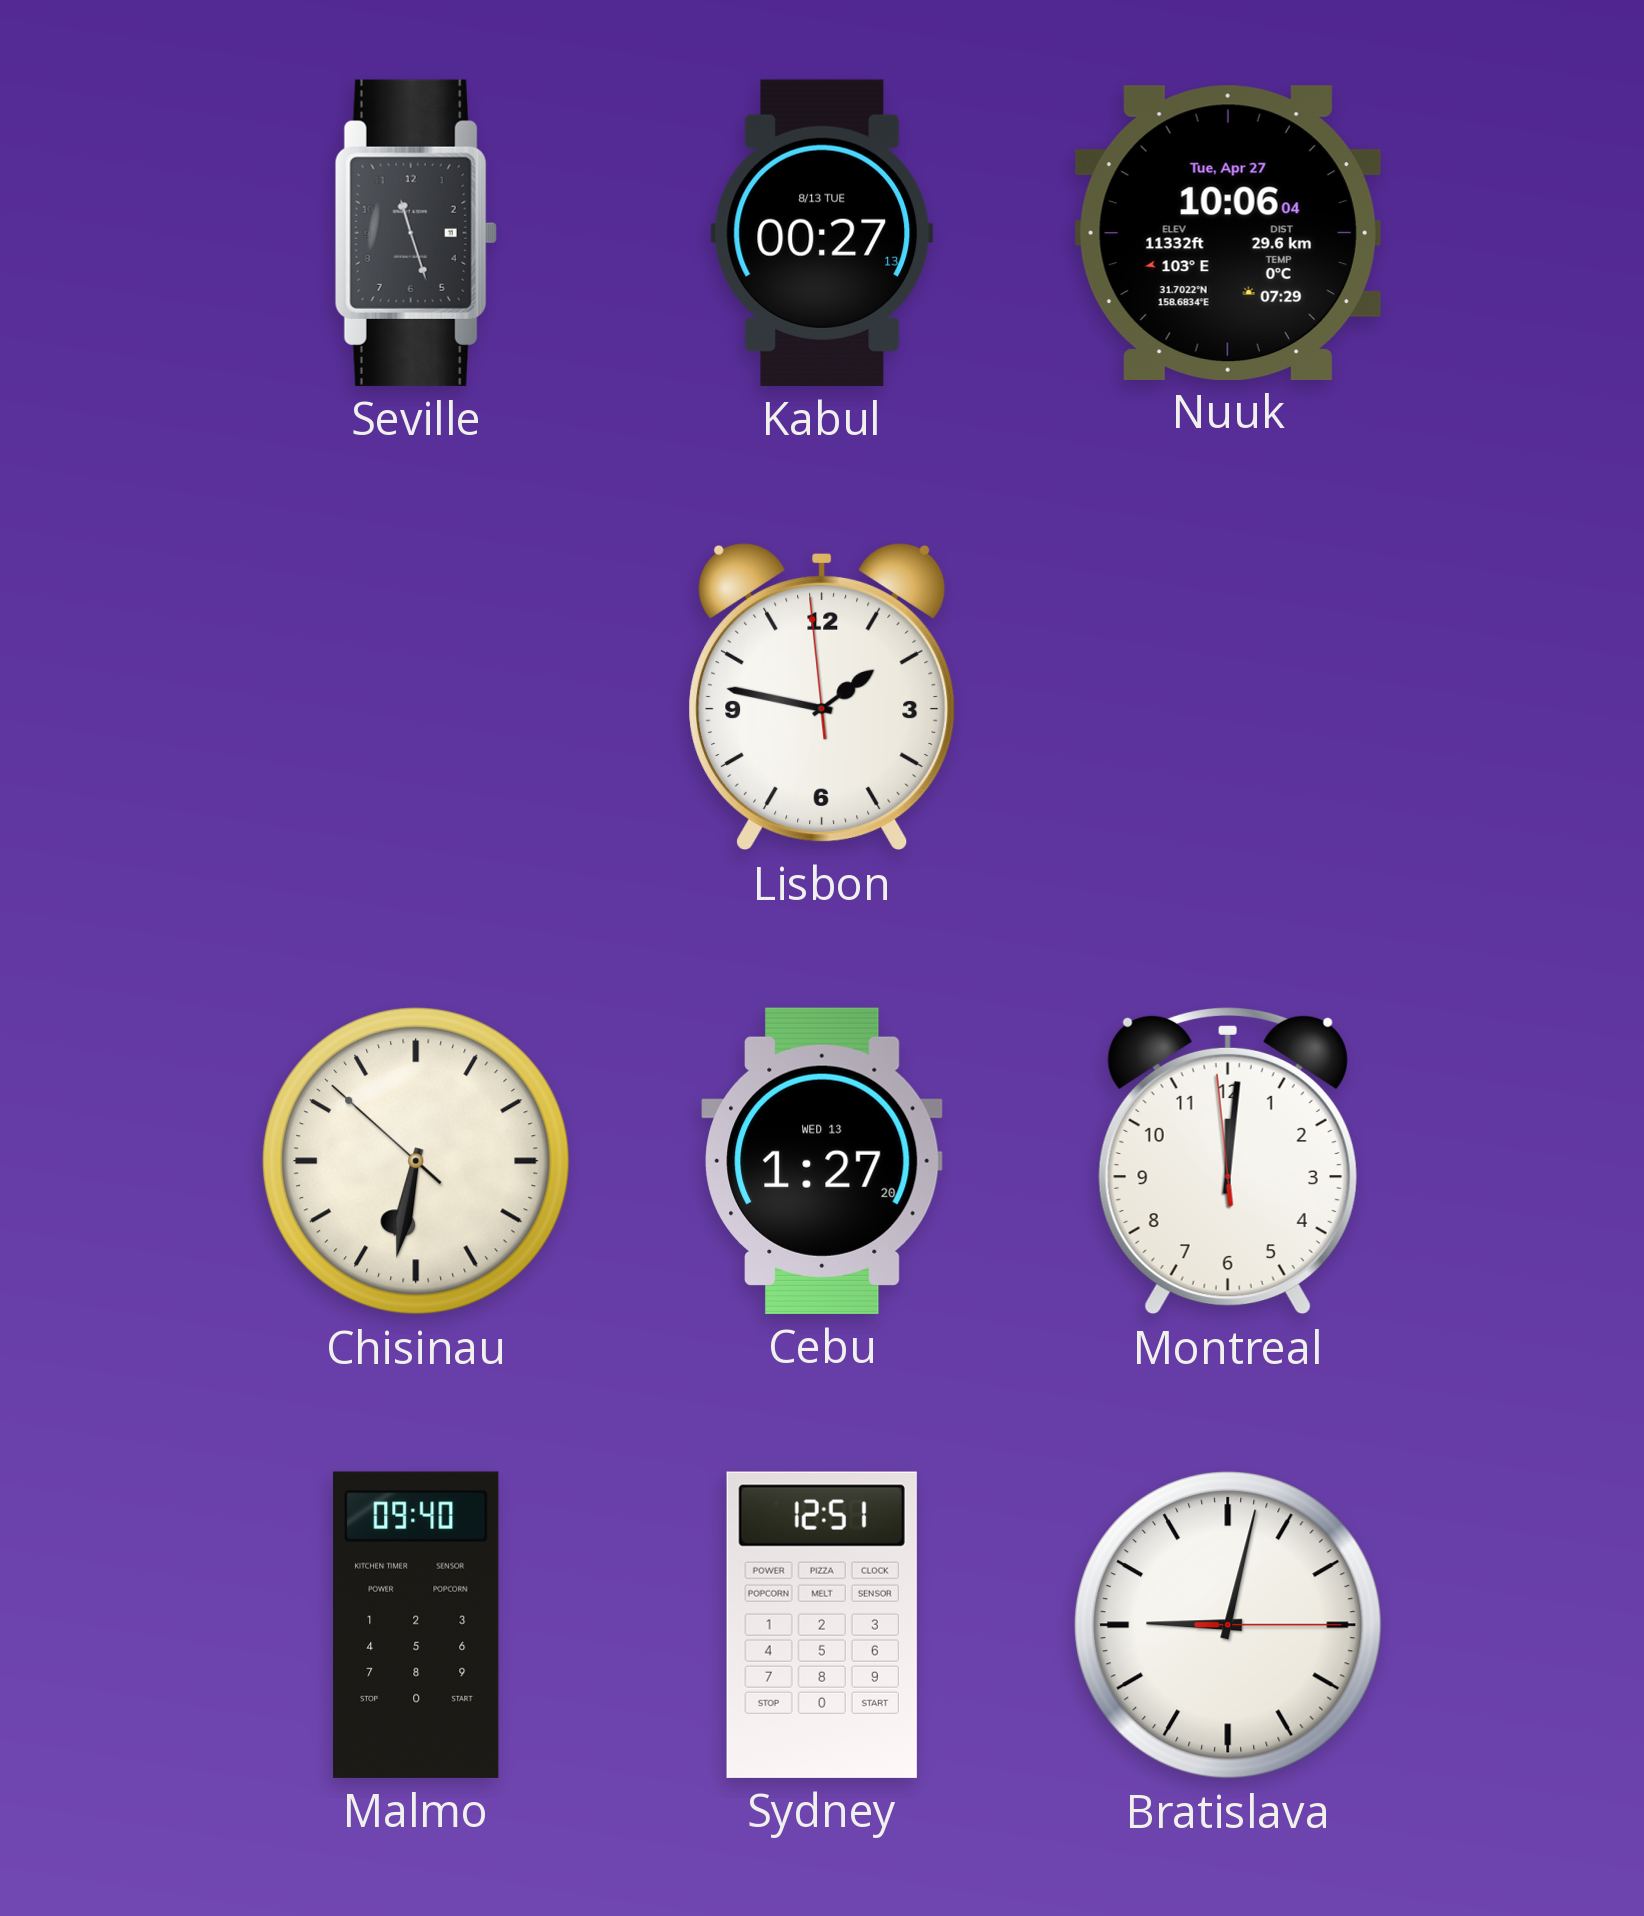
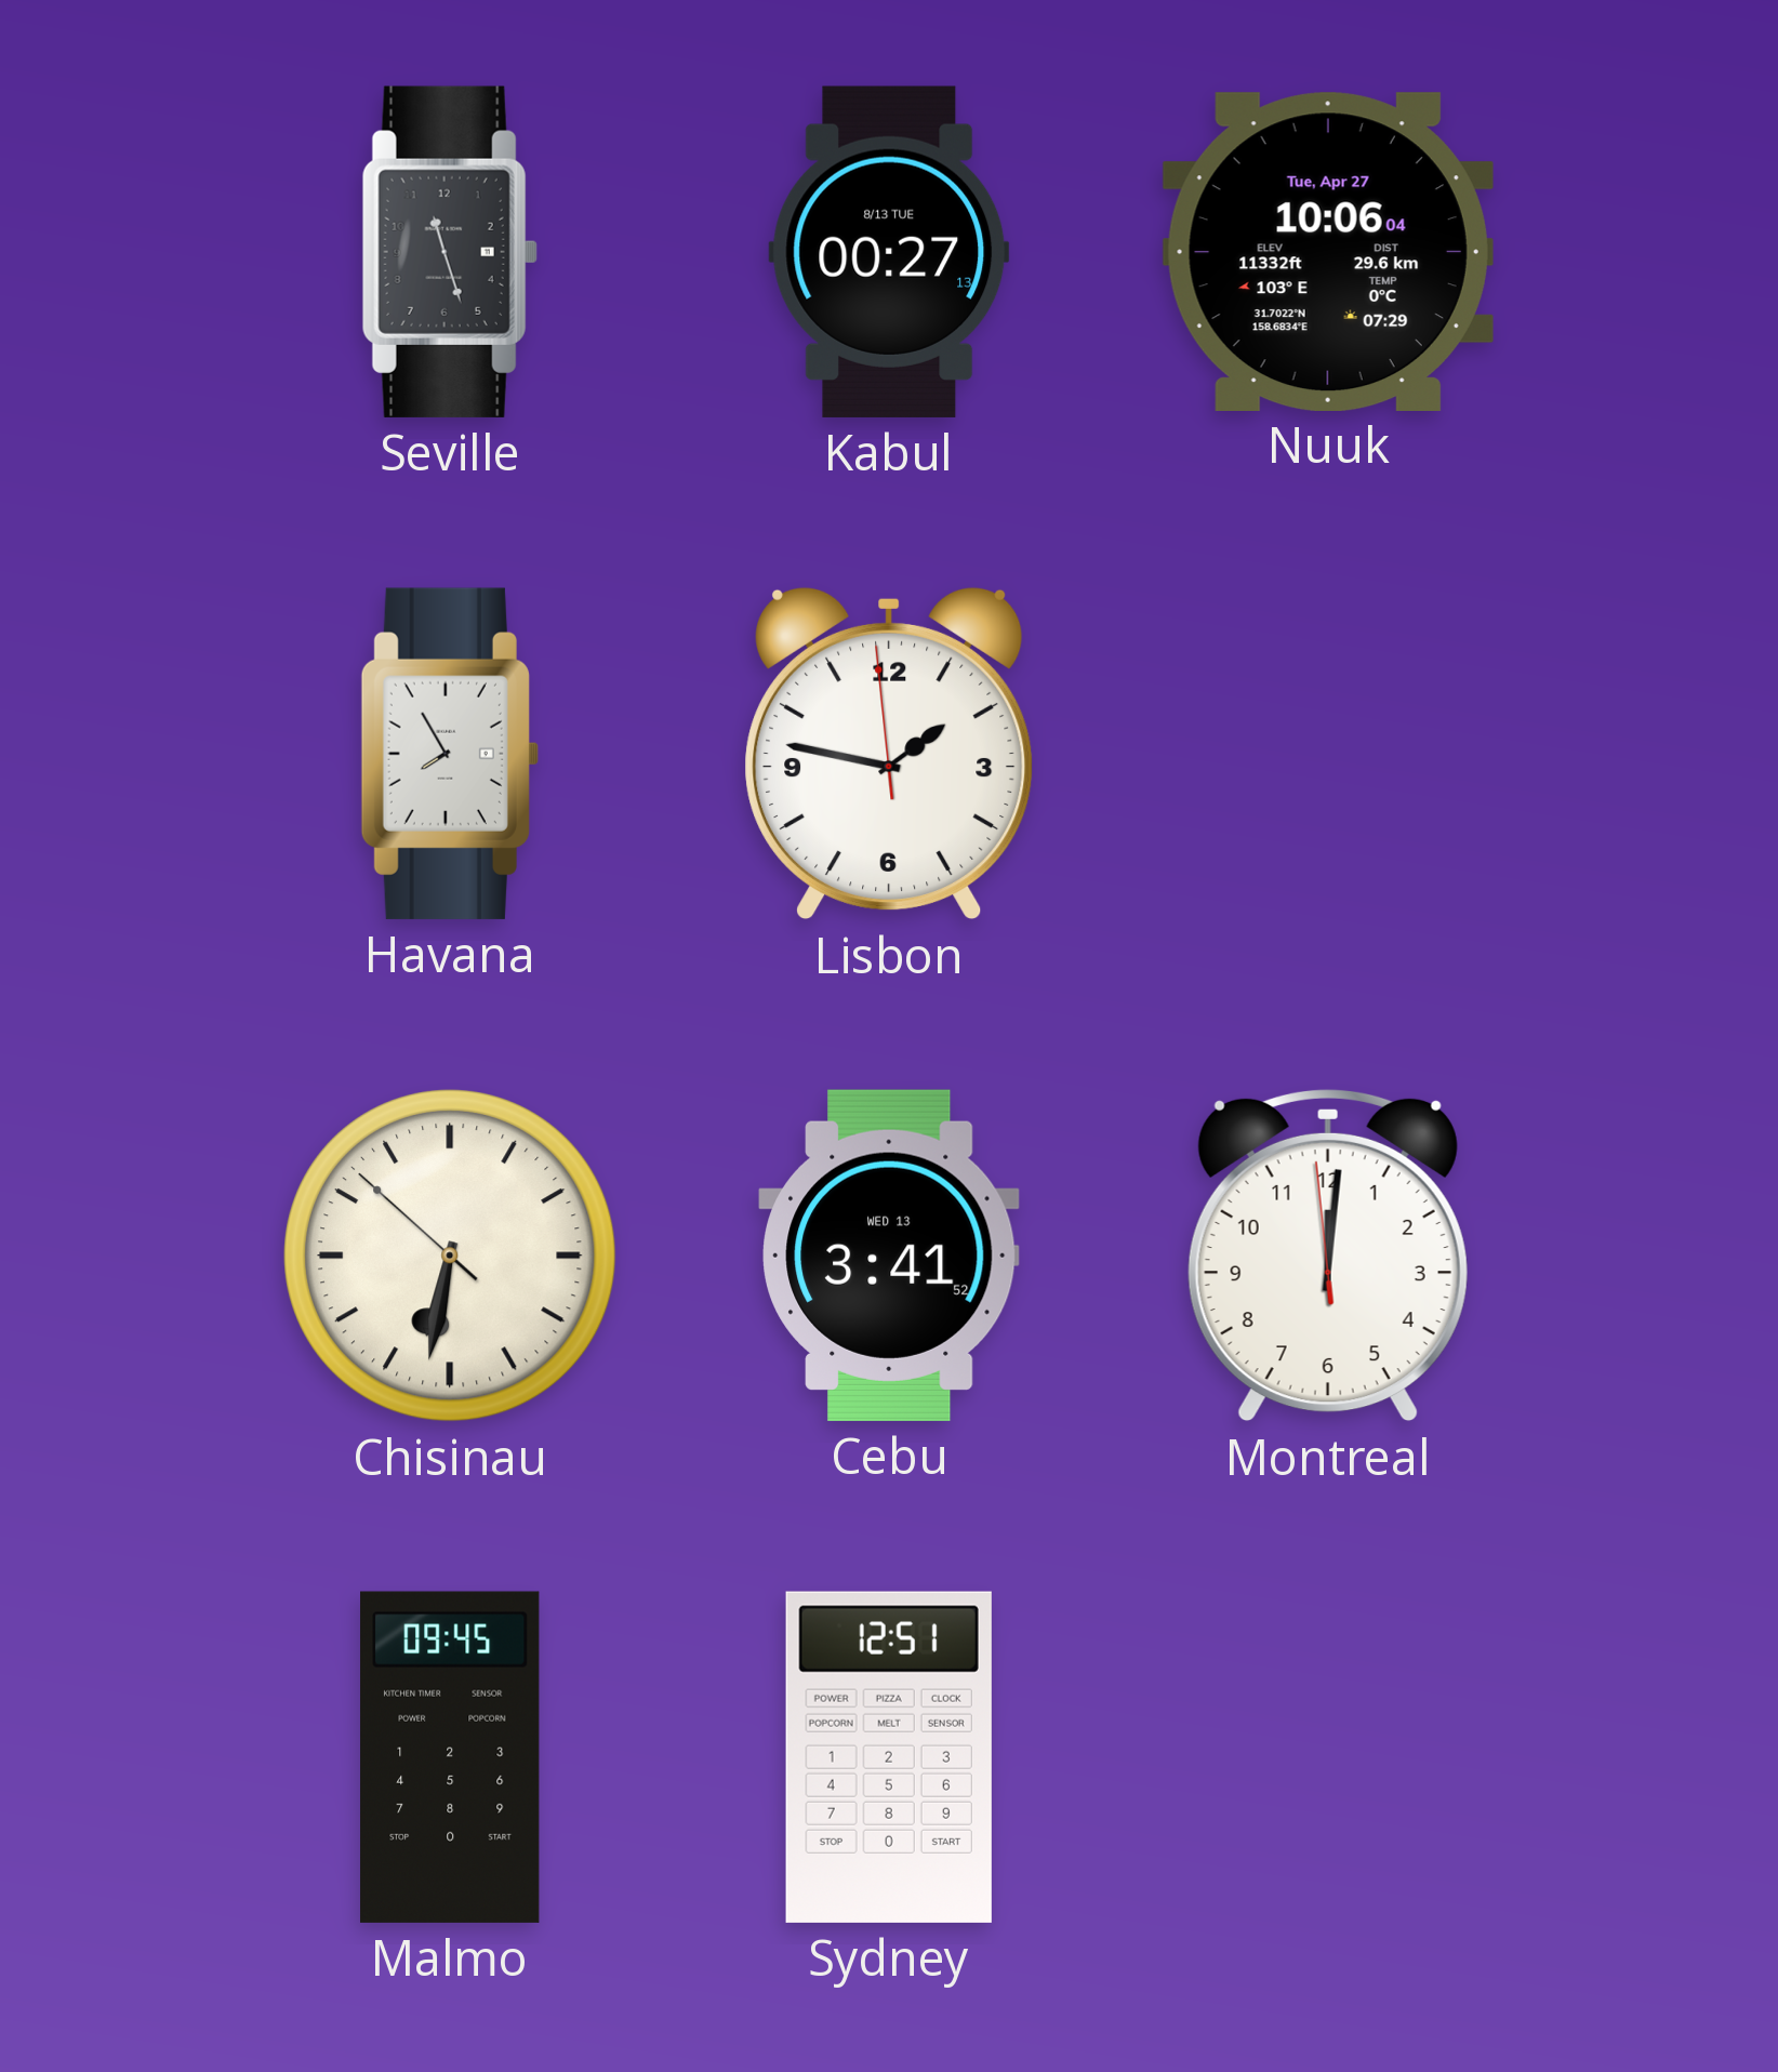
Havana: none -> 7:55 (450, 754)
Cebu: 1:27 -> 3:41 (889, 1256)
Malmo: 09:40 -> 09:45 (450, 1757)
Bratislava: 9:02 -> none (1228, 1625)
